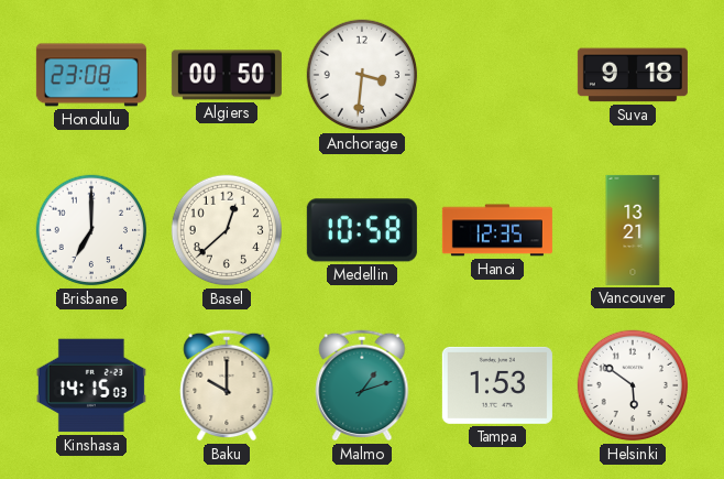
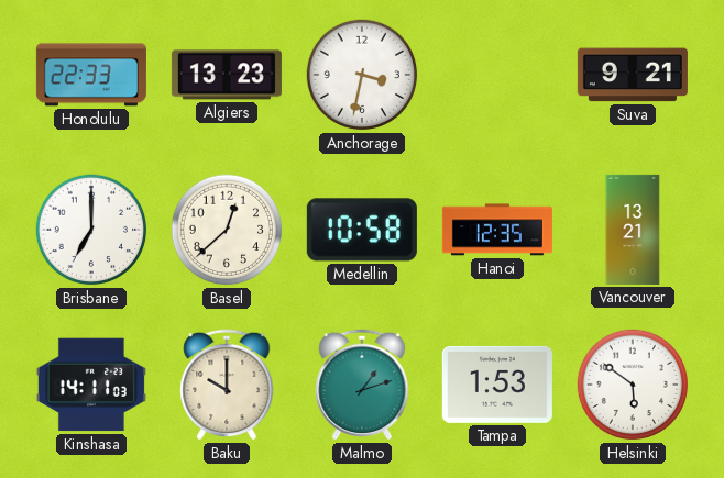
Honolulu: 23:08 -> 22:33 (91, 75)
Algiers: 00:50 -> 13:23 (227, 75)
Anchorage: 3:31 -> 3:32 (362, 75)
Suva: 9:18 -> 9:21 (633, 75)
Kinshasa: 14:15 -> 14:11 (91, 385)
